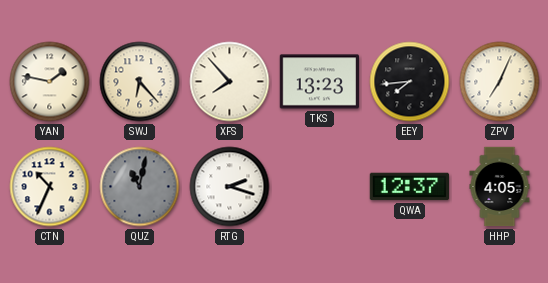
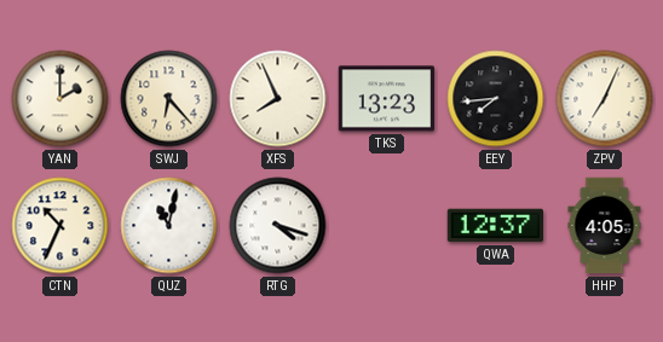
YAN: 1:47 -> 2:00 (60, 99)
XFS: 7:53 -> 7:56 (278, 99)
QUZ dial: grey -> white (169, 226)
RTG: 2:18 -> 4:18 (278, 226)
